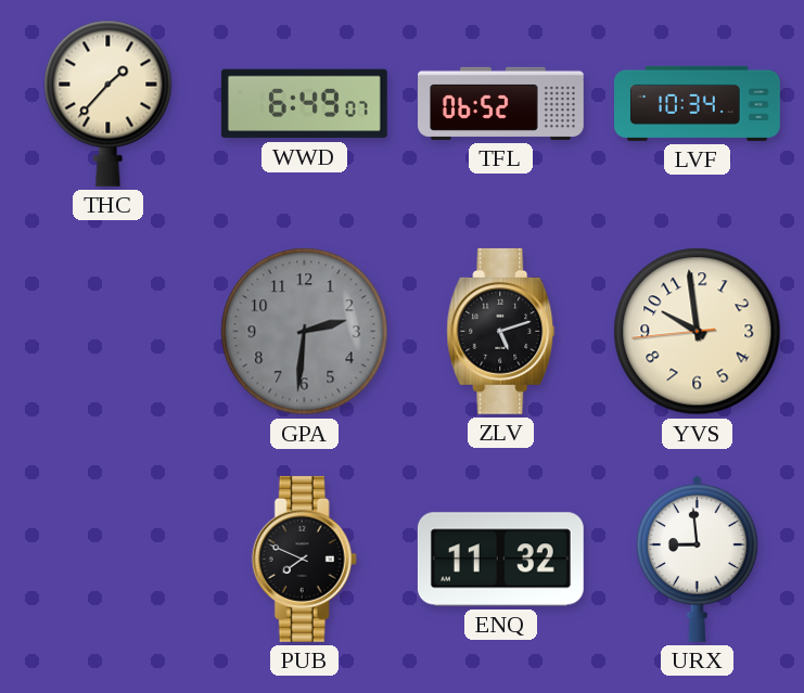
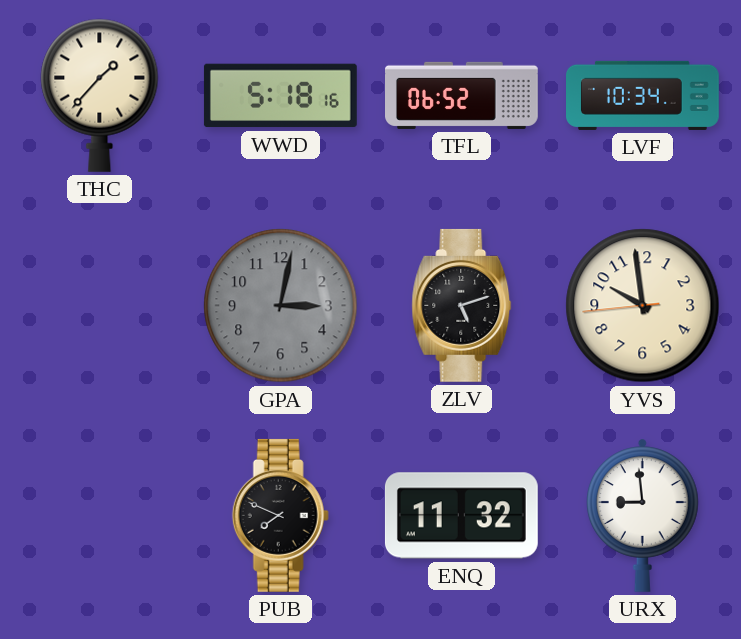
WWD: 6:49 -> 5:18 (280, 96)
GPA: 2:31 -> 3:02 (281, 306)
